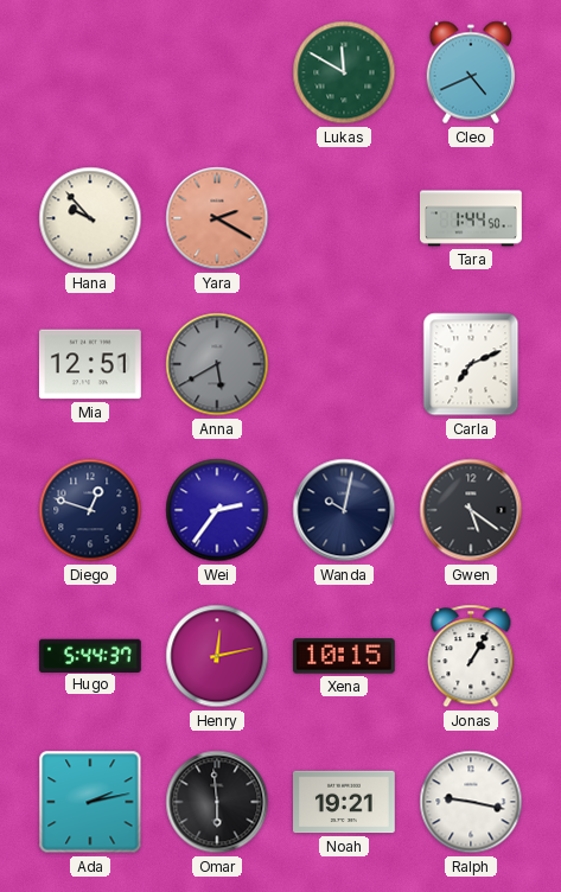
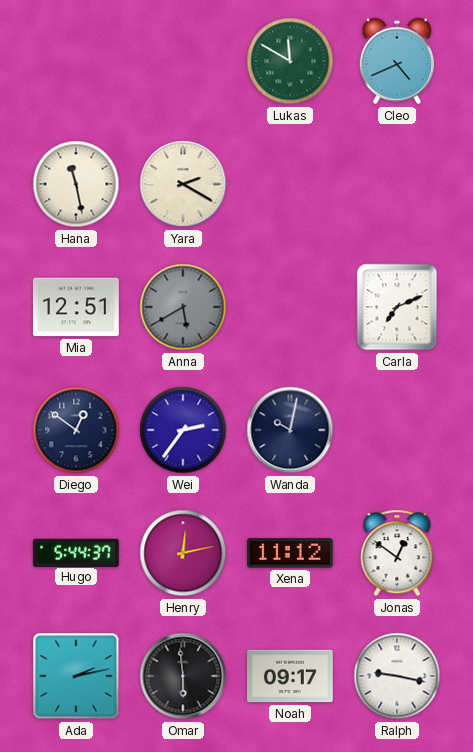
Hana: 9:53 -> 11:28 (76, 184)
Yara dial: salmon -> cream (183, 184)
Tara: 1:44 -> none (472, 218)
Diego: 12:48 -> 12:51 (76, 430)
Gwen: 5:21 -> none (471, 510)
Xena: 10:15 -> 11:12 (290, 553)
Jonas: 1:05 -> 12:51 (397, 553)
Noah: 19:21 -> 09:17 (291, 676)
